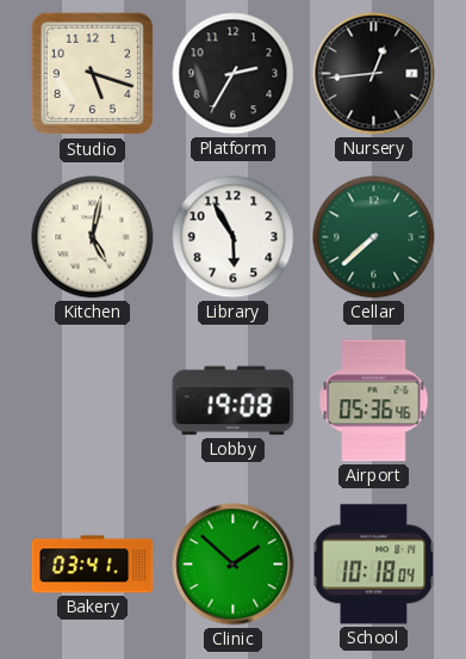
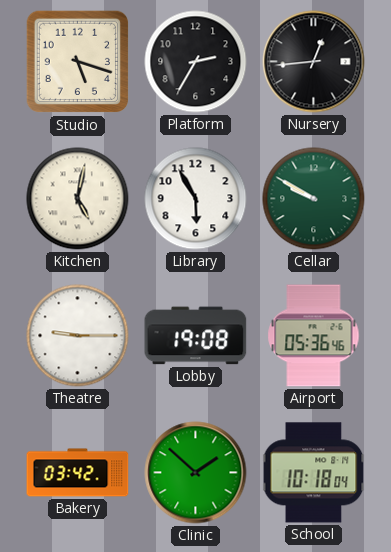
Cellar: 7:38 -> 9:50 (314, 199)
Theatre: none -> 9:15 (78, 336)
Bakery: 03:41 -> 03:42 (78, 473)
